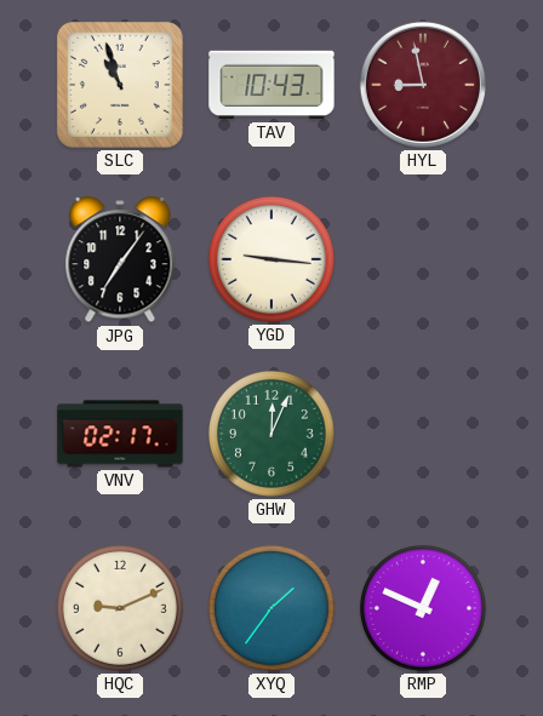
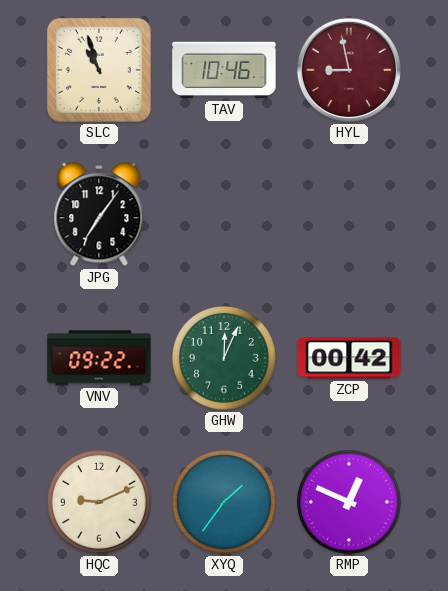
TAV: 10:43 -> 10:46 (224, 70)
YGD: 9:16 -> none (271, 259)
VNV: 02:17 -> 09:22 (99, 358)
ZCP: none -> 00:42 (349, 358)
